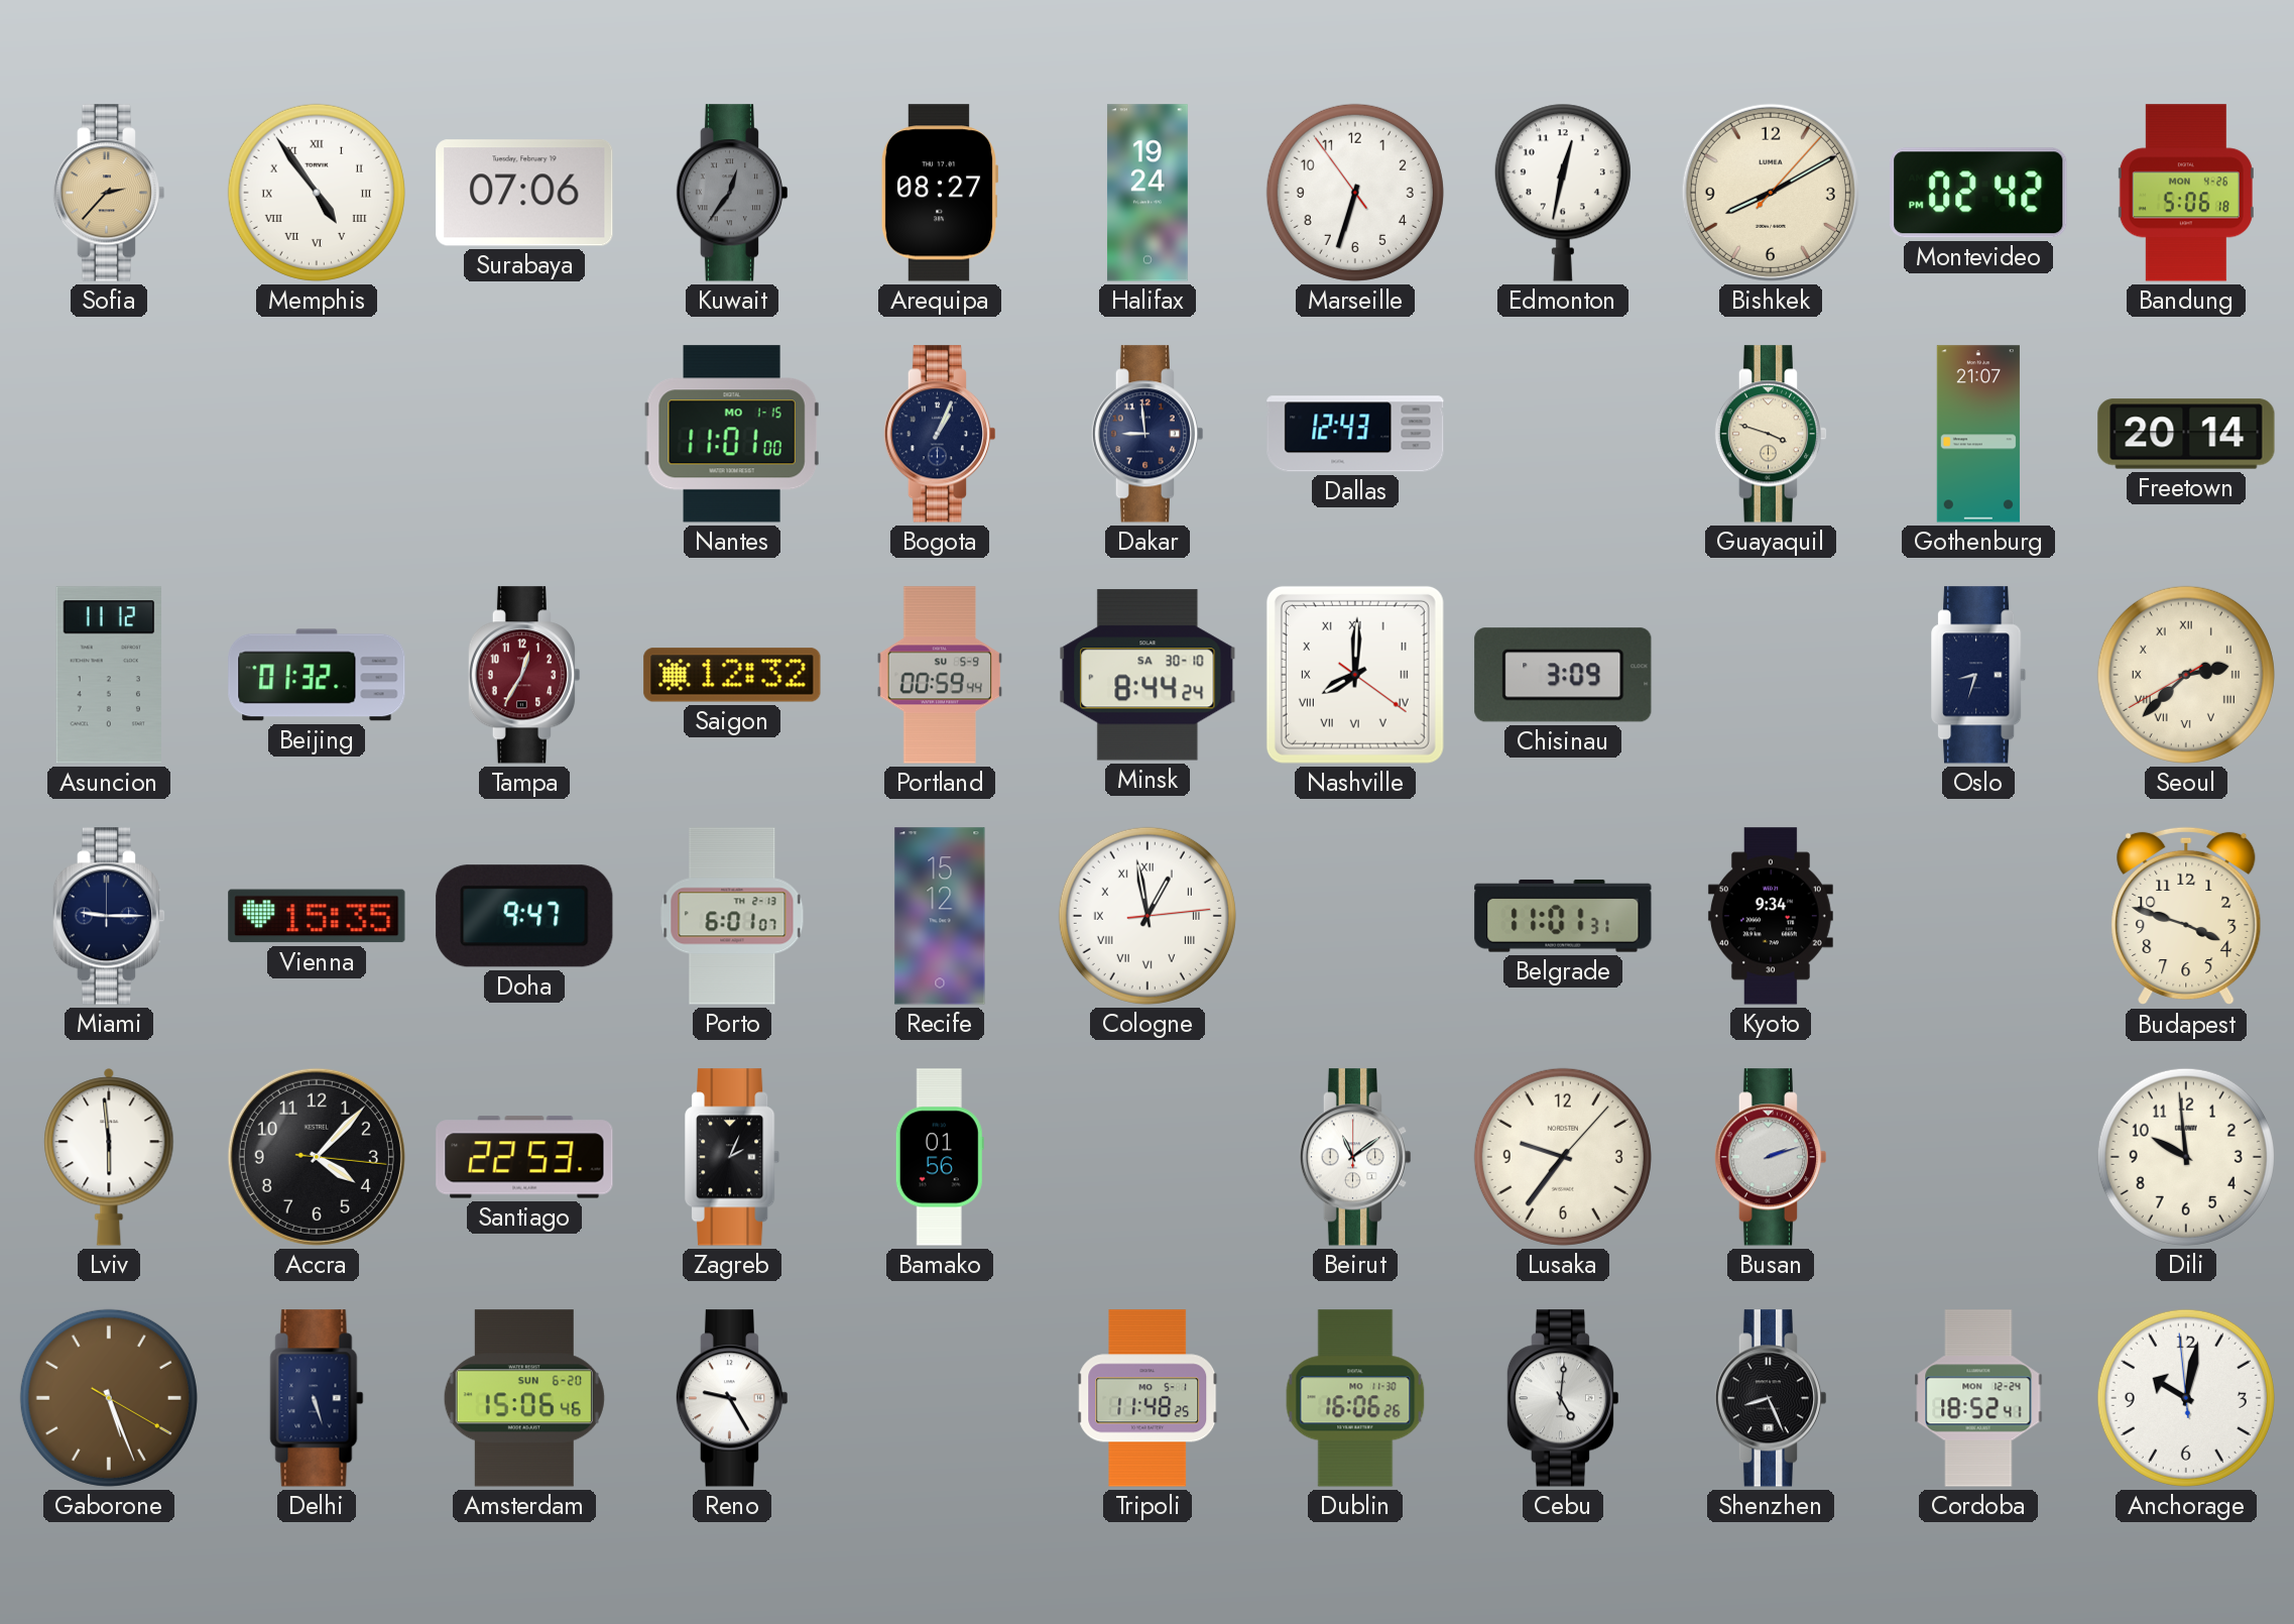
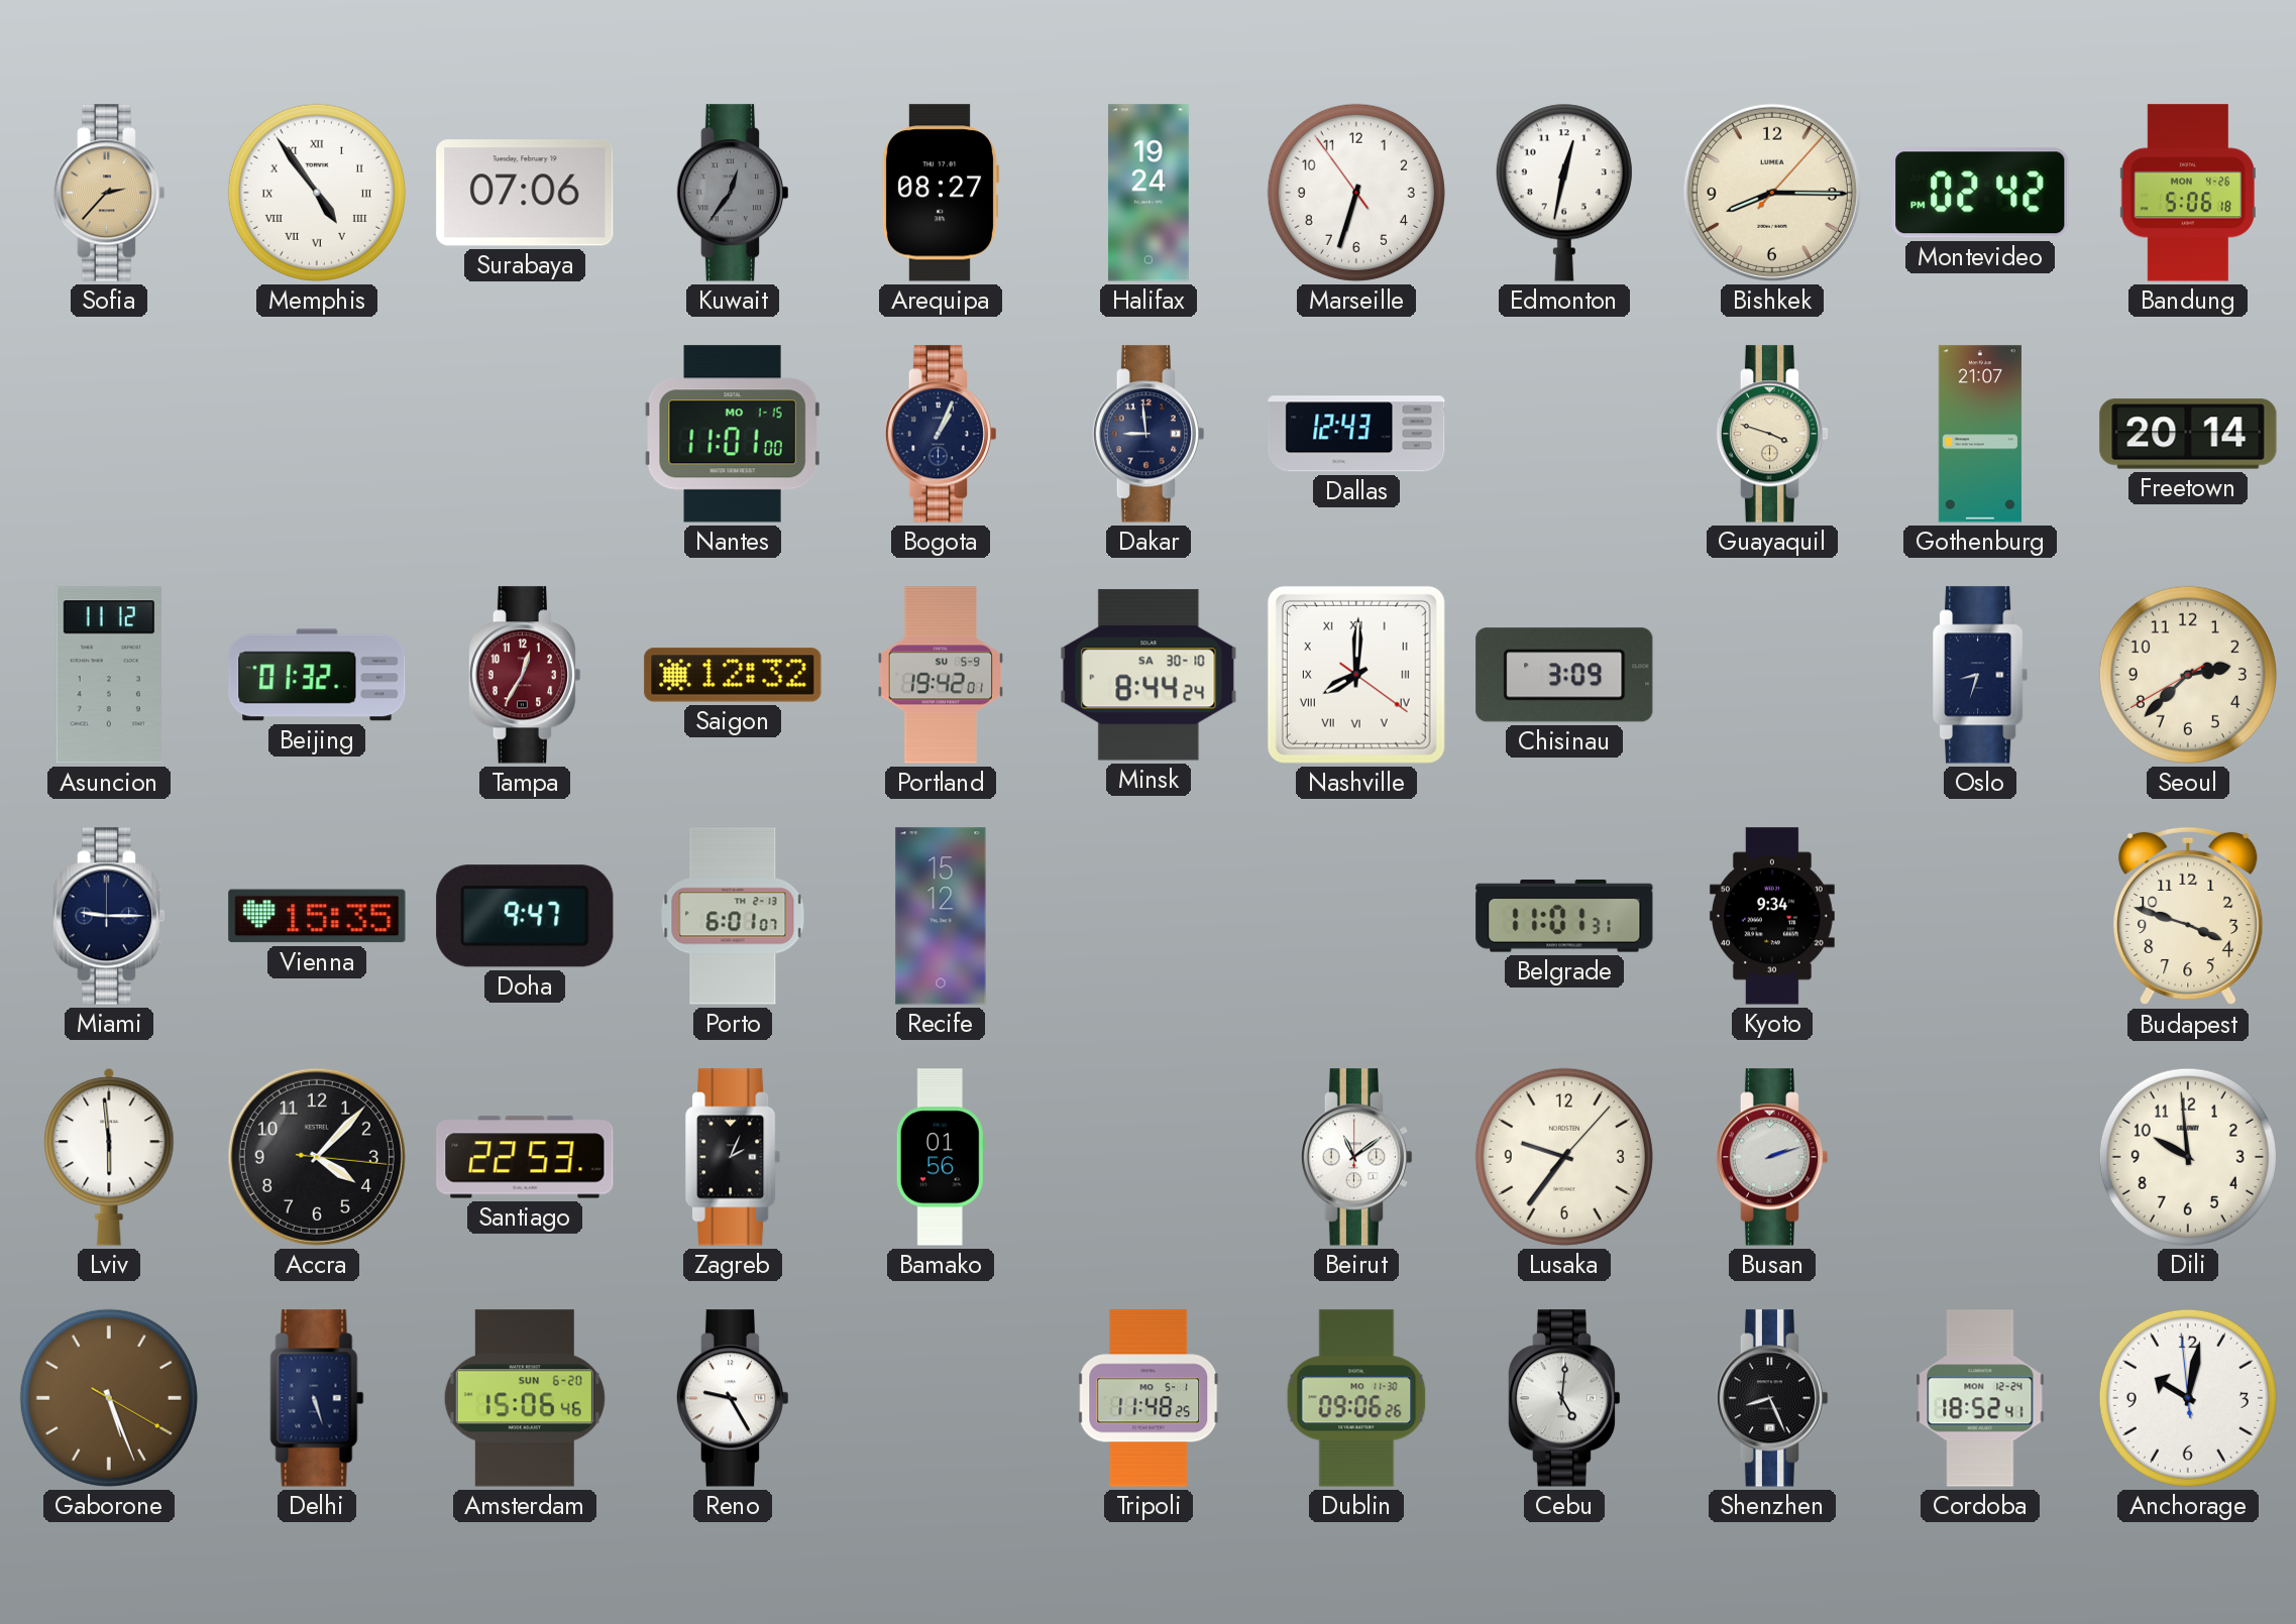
Bishkek: 8:10 -> 8:15 (1772, 193)
Portland: 00:59 -> 19:42 (940, 675)
Seoul numerals: Roman -> Arabic (2188, 675)
Cologne: 12:58 -> none (1148, 916)
Dublin: 16:06 -> 09:06 (1356, 1398)
